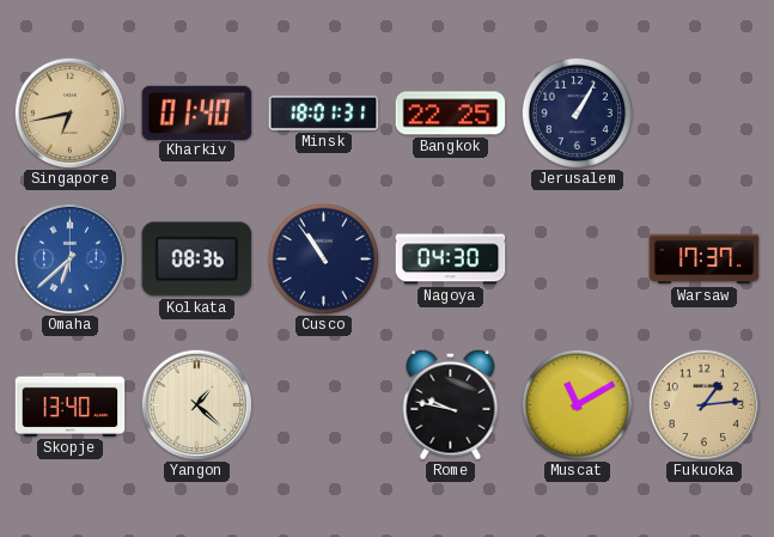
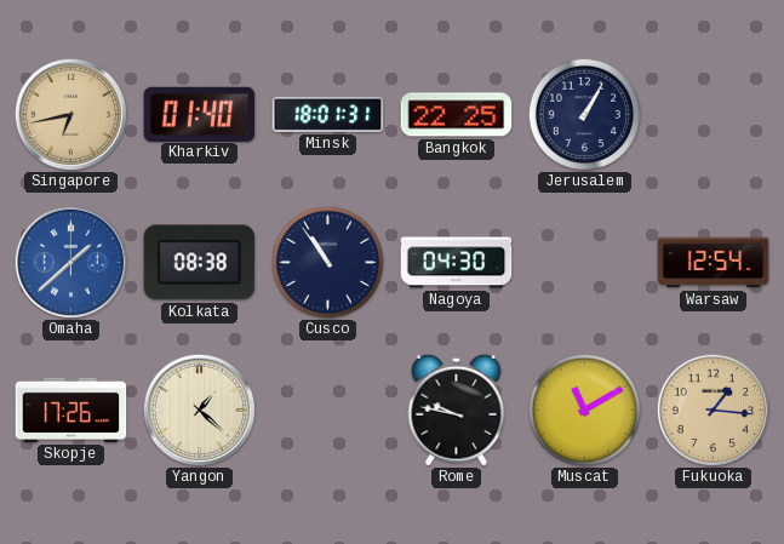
Omaha: 6:38 -> 1:38 (70, 262)
Kolkata: 08:36 -> 08:38 (200, 263)
Warsaw: 17:37 -> 12:54 (714, 263)
Skopje: 13:40 -> 17:26 (71, 410)
Fukuoka: 1:14 -> 1:16 (713, 410)
